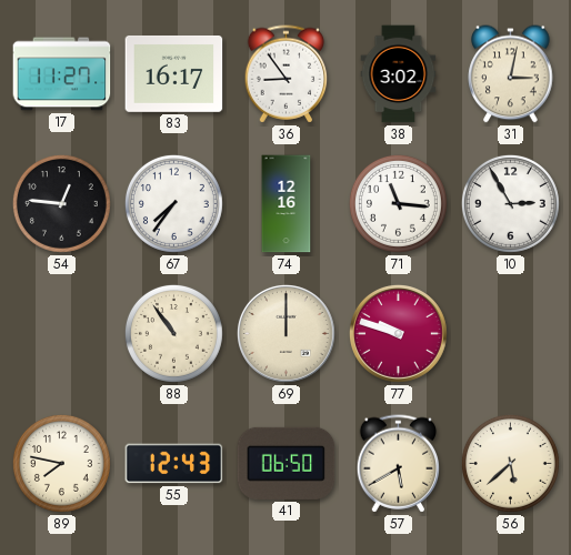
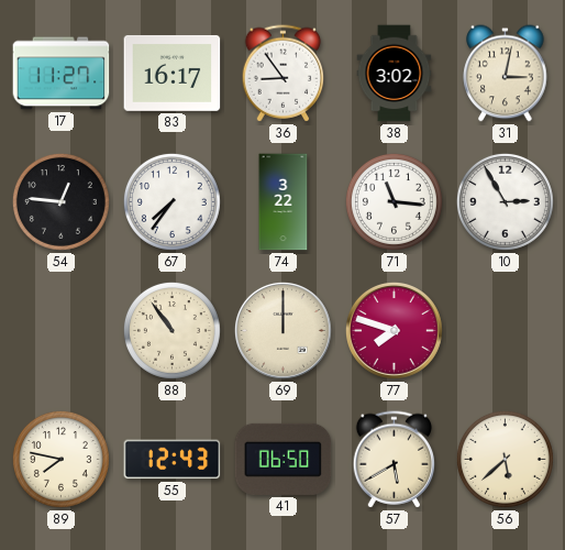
74: 12:16 -> 3:22 (284, 202)
77: 9:48 -> 7:48 (394, 330)
